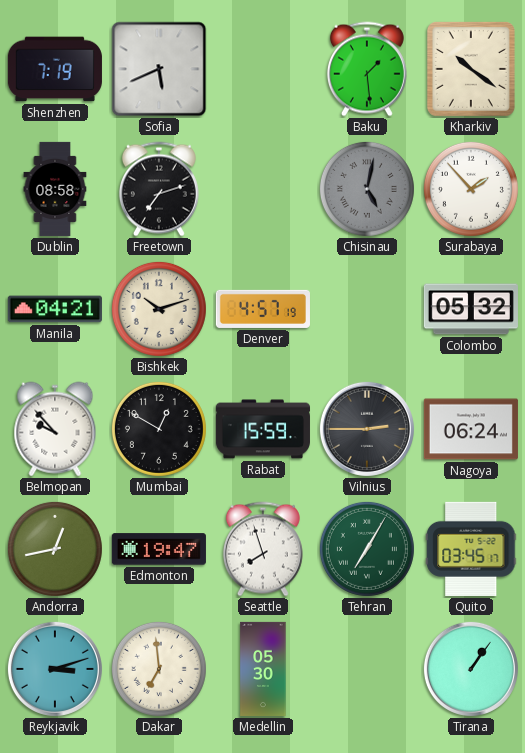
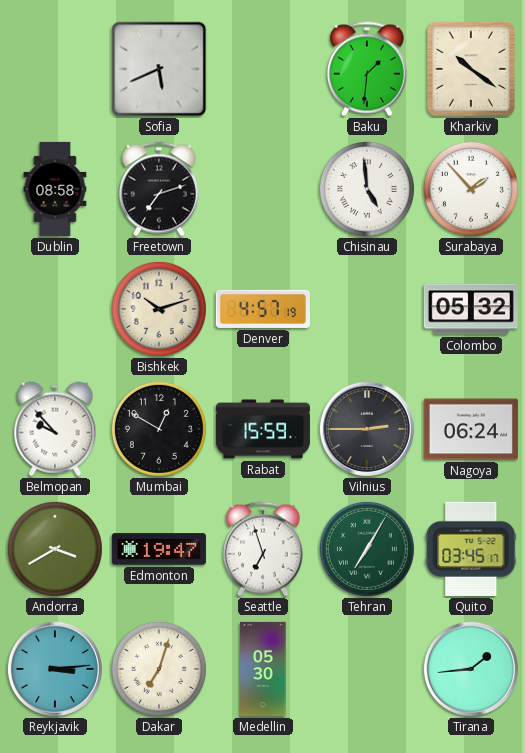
Shenzhen: 7:19 -> none (55, 69)
Baku: 1:29 -> 1:31 (367, 69)
Chisinau: 5:02 -> 4:59 (367, 189)
Chisinau dial: grey -> white (367, 189)
Manila: 04:21 -> none (55, 309)
Andorra: 12:43 -> 3:40 (55, 549)
Seattle: 7:57 -> 6:57 (263, 549)
Reykjavik: 3:12 -> 3:14 (55, 669)
Dakar: 6:59 -> 7:03 (159, 669)
Tirana: 1:06 -> 1:44 (471, 669)
